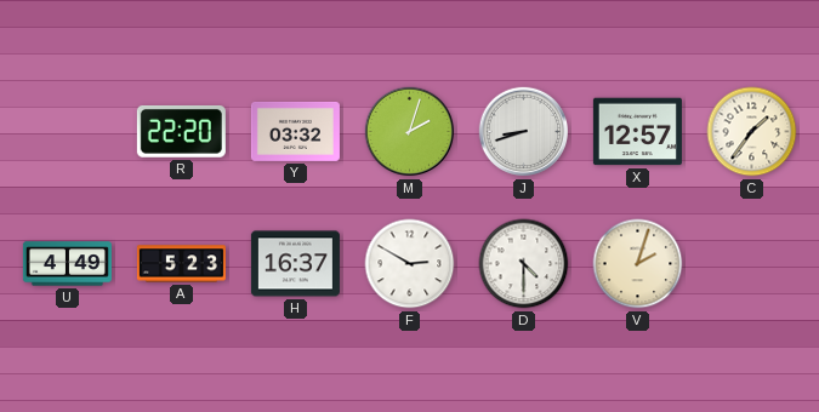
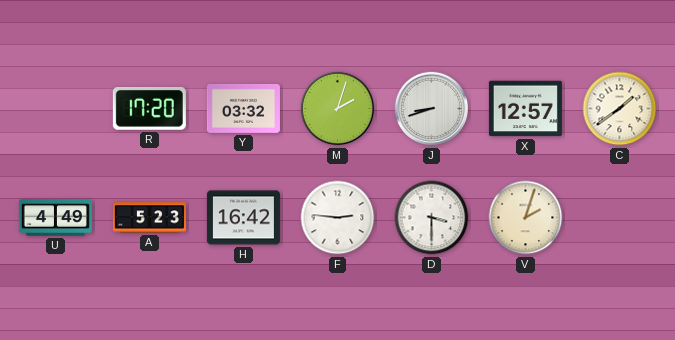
R: 22:20 -> 17:20 (149, 108)
C: 1:36 -> 1:39 (620, 109)
H: 16:37 -> 16:42 (243, 218)
F: 2:50 -> 2:46 (338, 218)
D: 4:30 -> 3:30 (432, 218)
